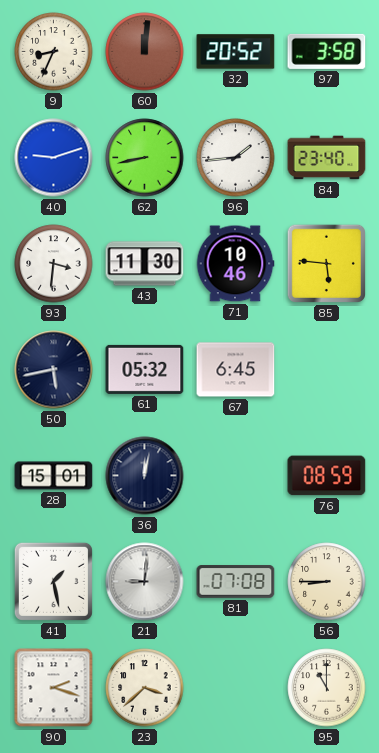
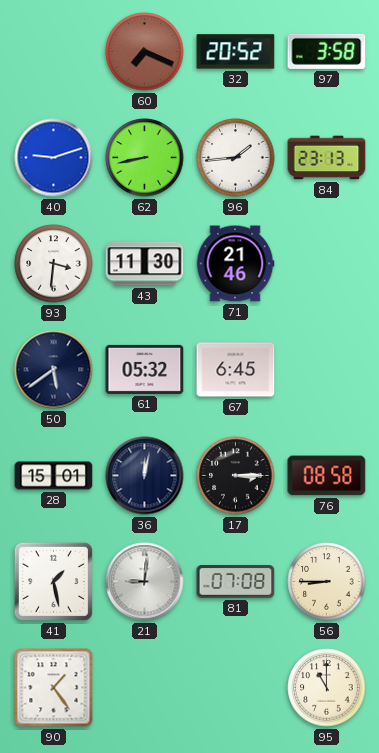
9: 8:34 -> none (54, 52)
60: 12:01 -> 7:19 (145, 52)
84: 23:40 -> 23:13 (327, 158)
71: 10:46 -> 21:46 (235, 264)
85: 5:46 -> none (326, 263)
50: 5:43 -> 5:39 (54, 370)
17: none -> 3:15 (236, 476)
76: 08:59 -> 08:58 (327, 476)
90: 2:18 -> 1:24 (54, 688)
23: 3:38 -> none (145, 688)
